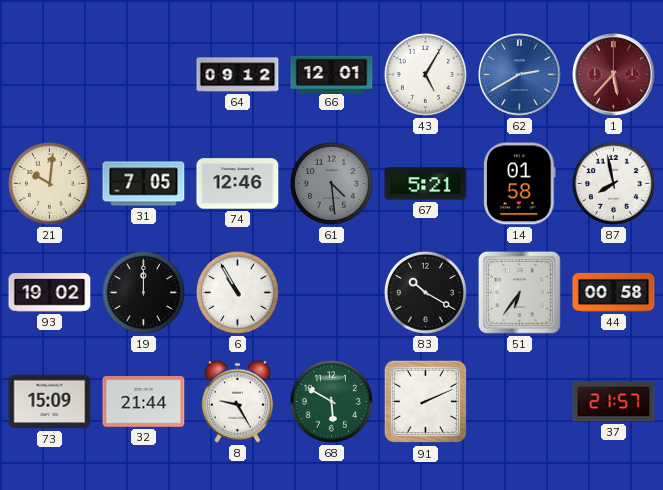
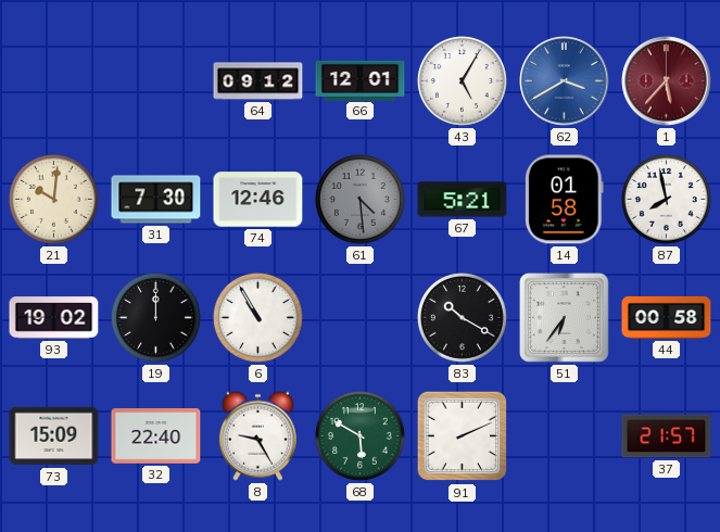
62: 2:40 -> 3:40 (565, 81)
31: 7:05 -> 7:30 (156, 200)
32: 21:44 -> 22:40 (156, 436)
